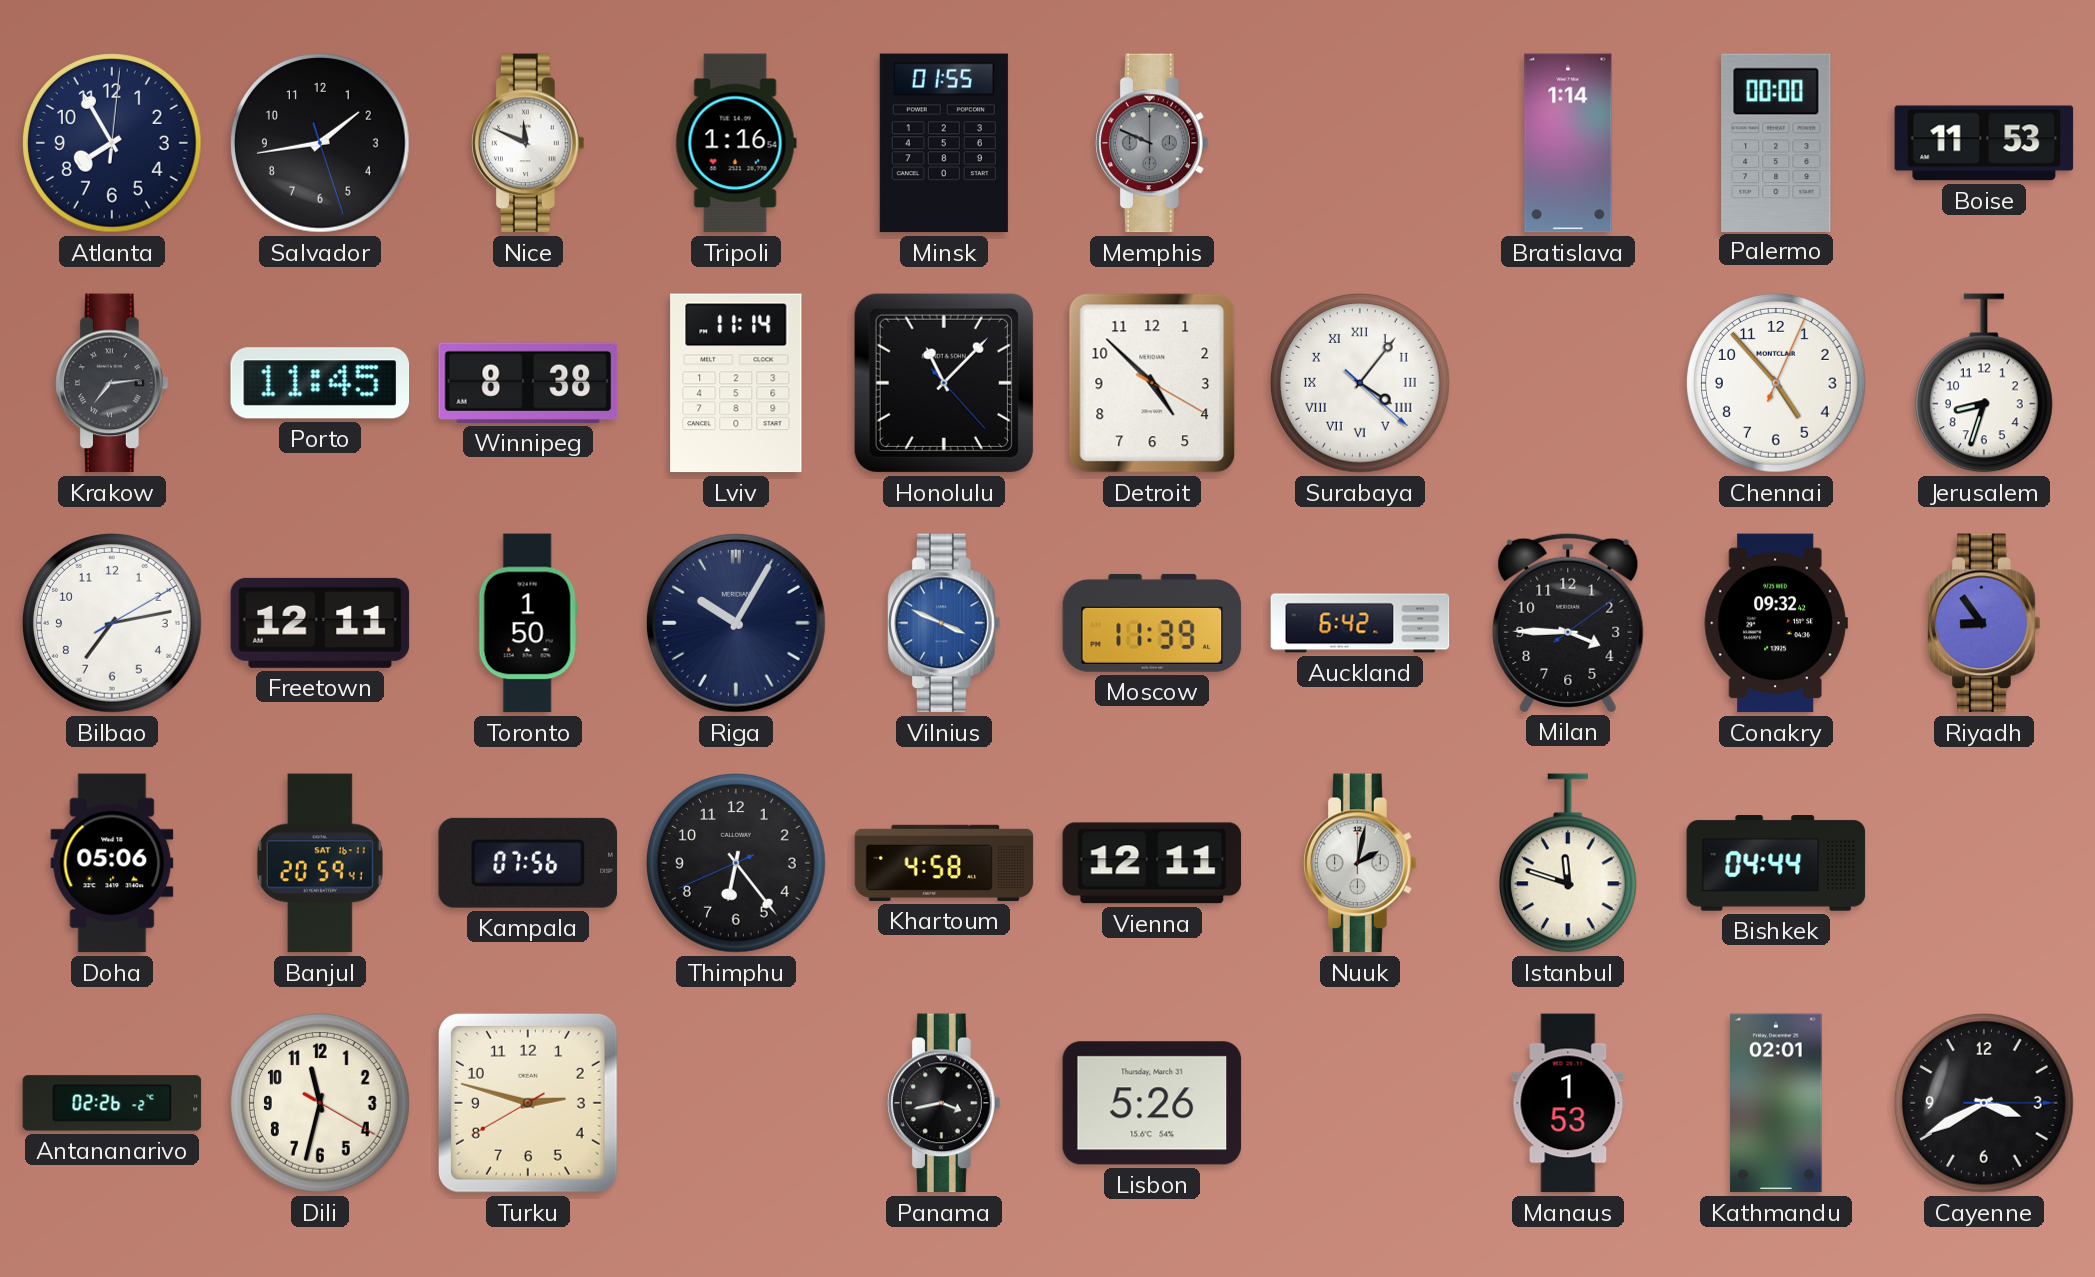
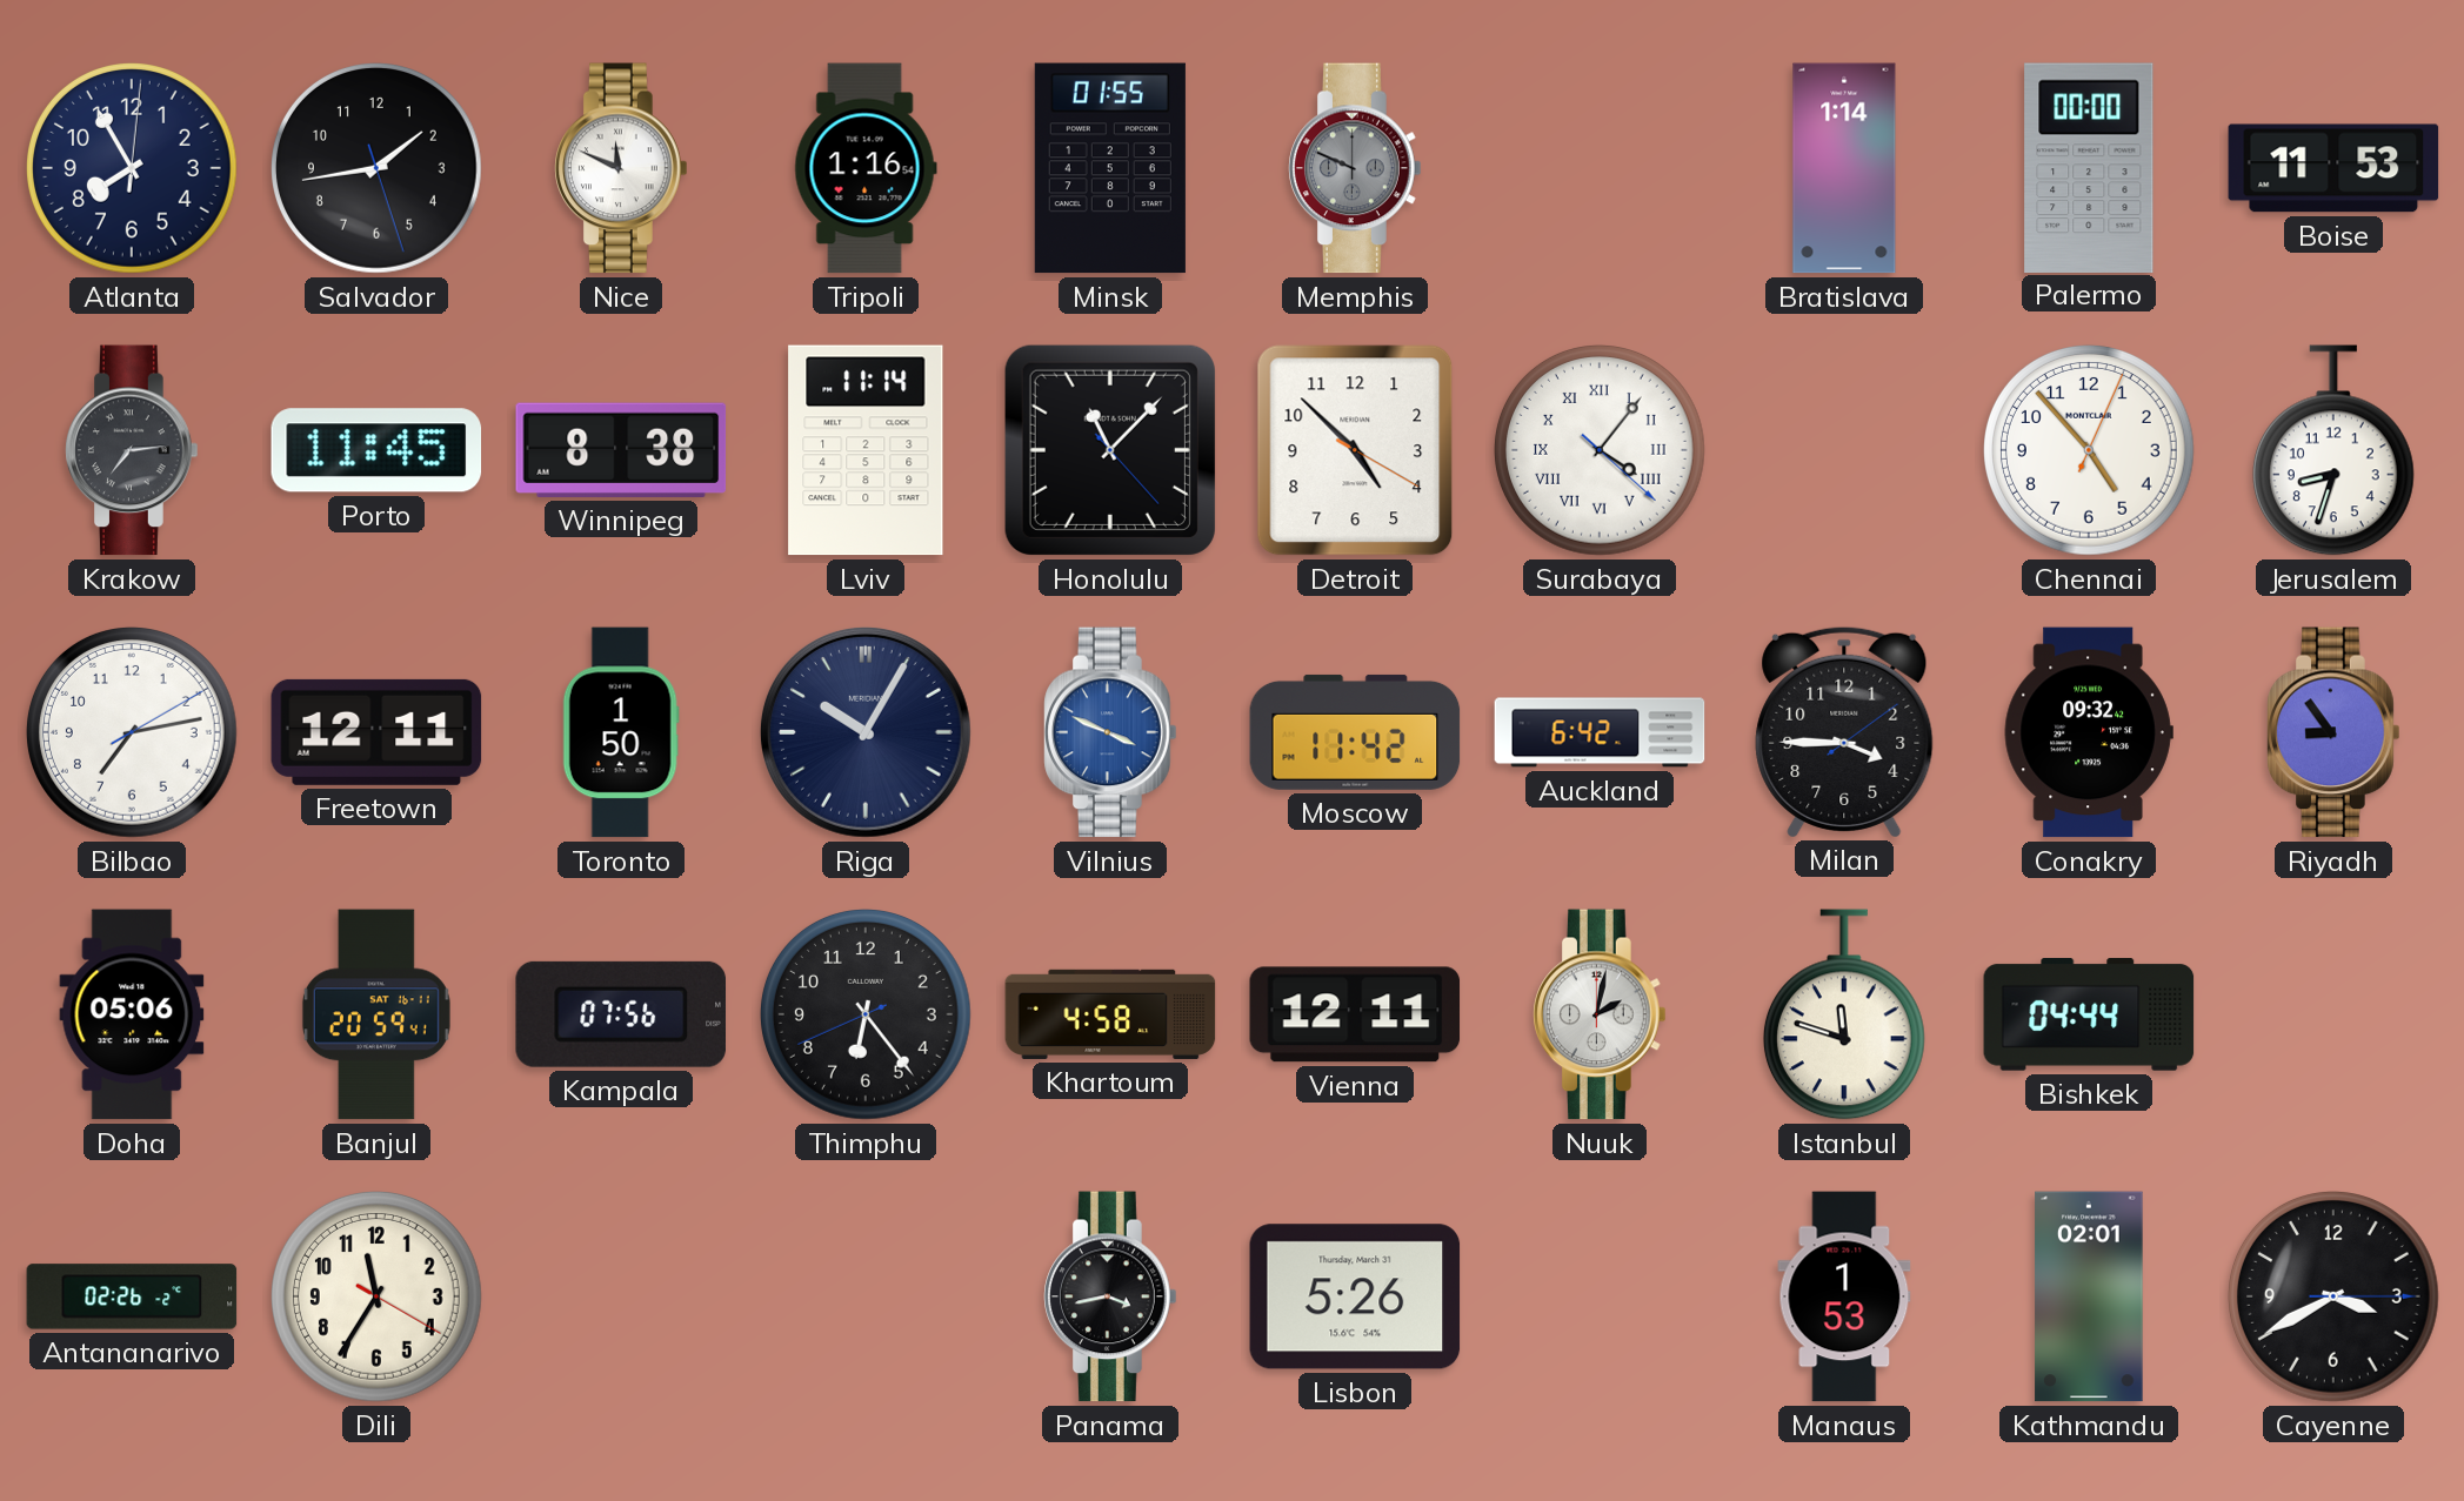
Moscow: 11:39 -> 11:42 (1355, 732)
Dili: 11:32 -> 11:35 (378, 1298)
Turku: 2:47 -> none (528, 1103)
